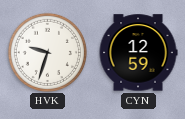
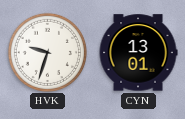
CYN: 12:59 -> 13:01 (138, 53)
